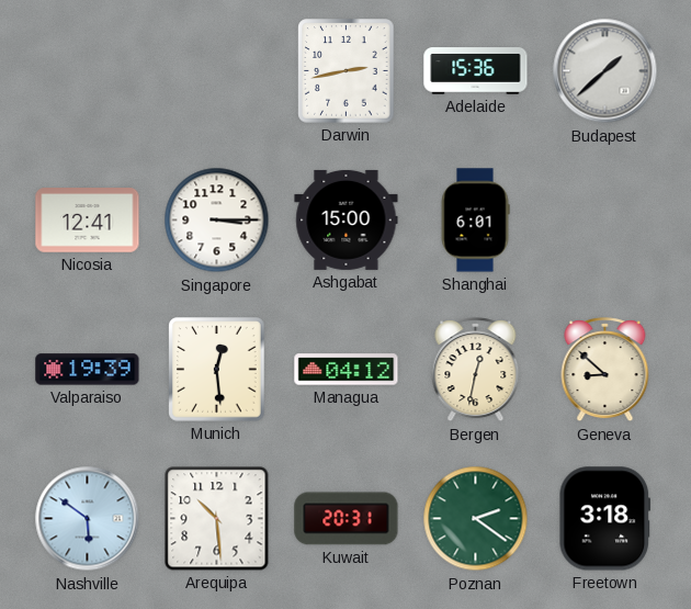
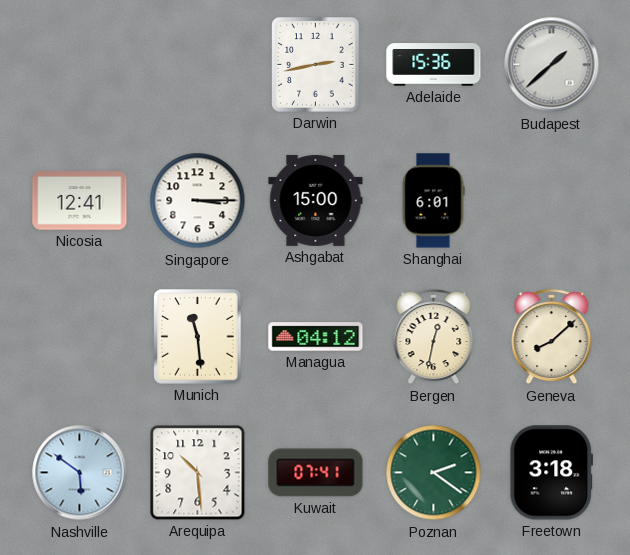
Valparaiso: 19:39 -> none (88, 370)
Munich: 12:29 -> 11:29 (198, 337)
Geneva: 8:52 -> 8:08 (552, 337)
Kuwait: 20:31 -> 07:41 (316, 473)
